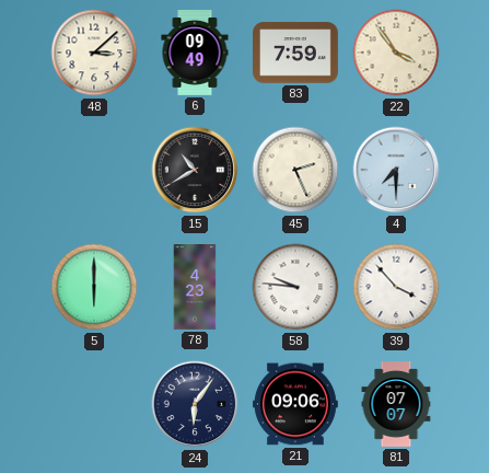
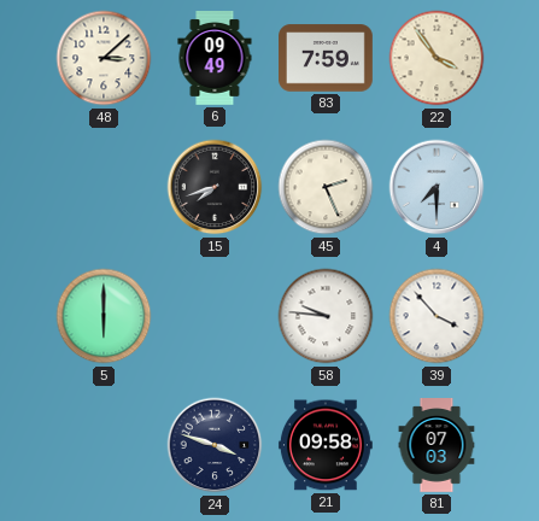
15: 10:40 -> 7:42 (215, 187)
78: 4:23 -> none (195, 288)
24: 6:06 -> 3:48 (215, 445)
21: 09:06 -> 09:58 (326, 445)
81: 07:07 -> 07:03 (437, 446)
